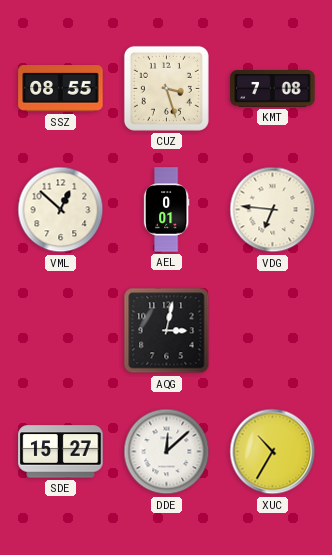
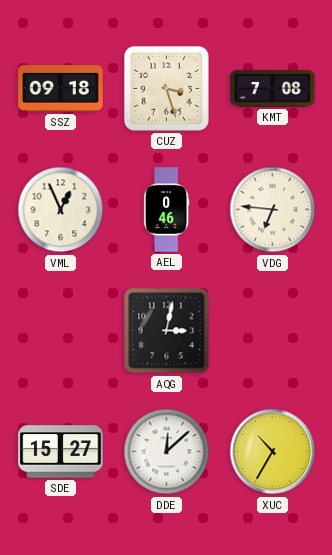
SSZ: 08:55 -> 09:18 (61, 89)
VML: 12:52 -> 12:56 (61, 210)
AEL: 0:01 -> 0:46 (166, 210)
